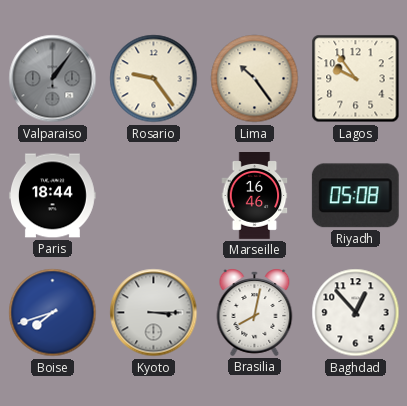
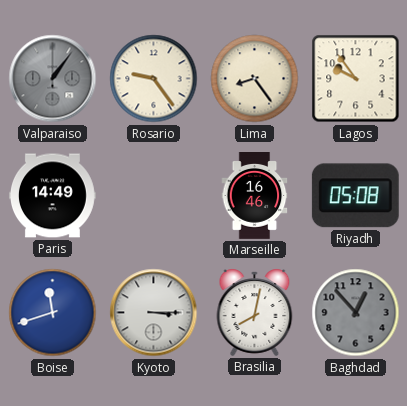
Lima: 10:24 -> 8:24 (255, 79)
Paris: 18:44 -> 14:49 (52, 196)
Boise: 7:42 -> 11:42 (53, 313)
Baghdad dial: white -> grey (356, 313)
